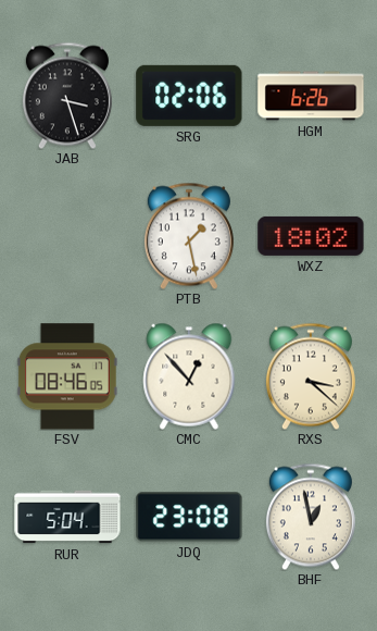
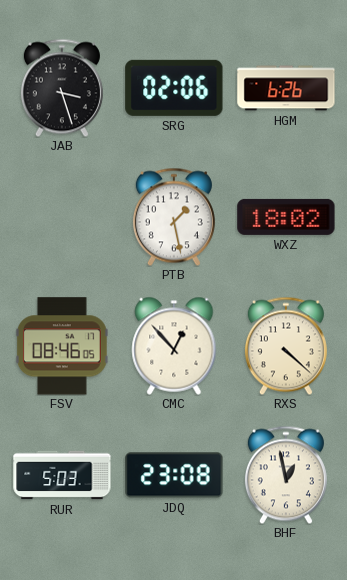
RXS: 3:22 -> 4:22 (286, 346)
RUR: 5:04 -> 5:03 (62, 475)
